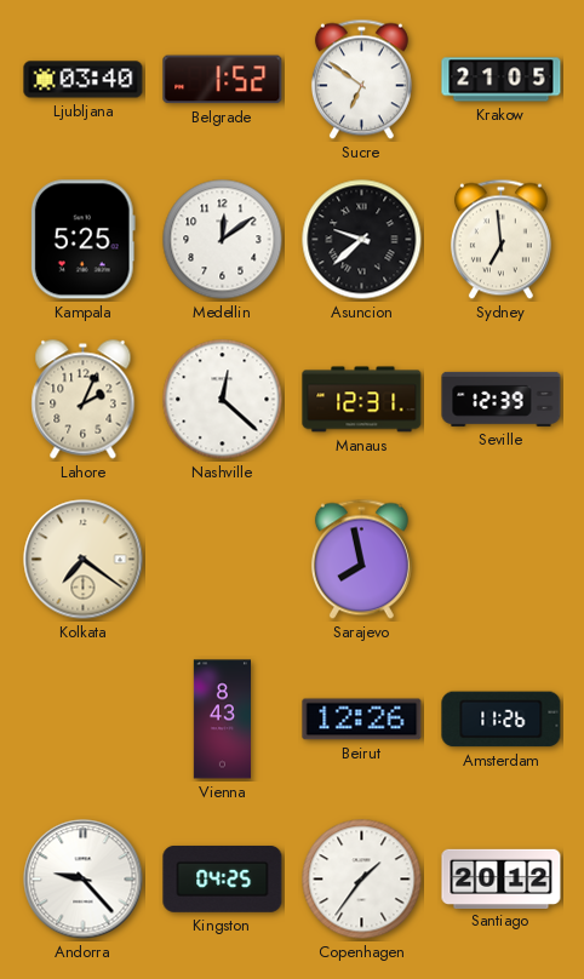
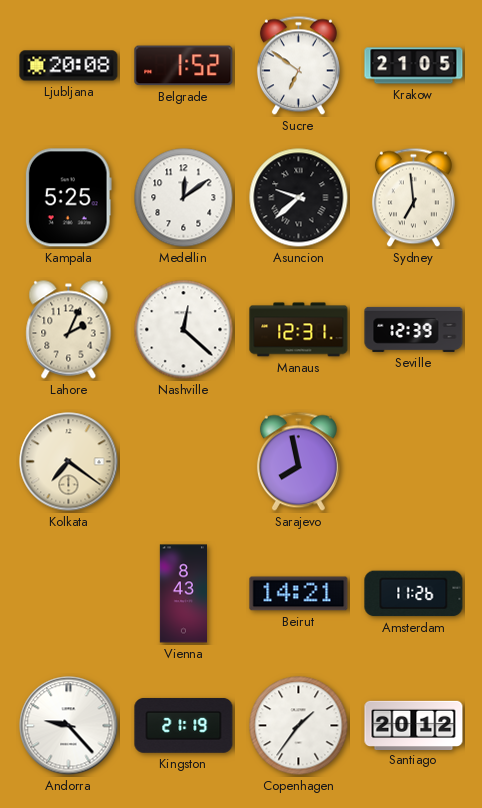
Ljubljana: 03:40 -> 20:08 (69, 66)
Beirut: 12:26 -> 14:21 (299, 594)
Kingston: 04:25 -> 21:19 (184, 726)
